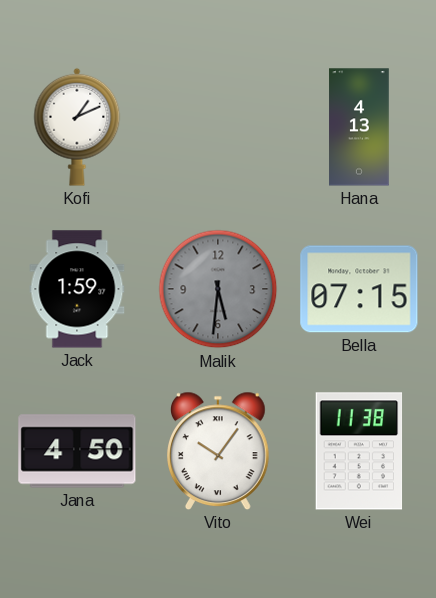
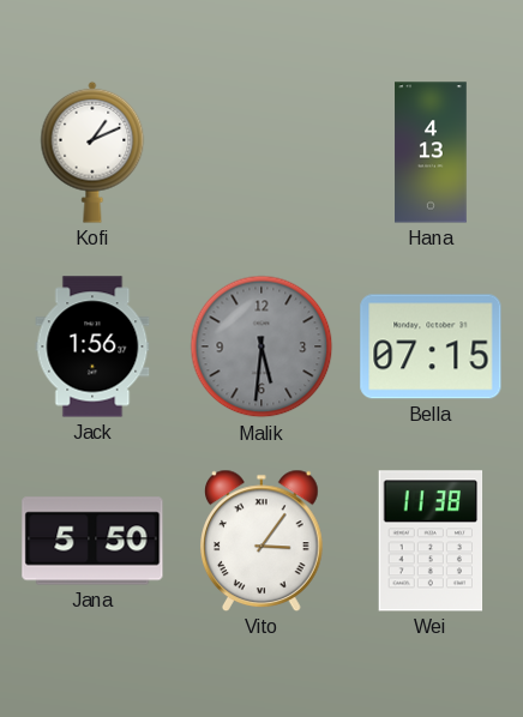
Jack: 1:59 -> 1:56 (92, 347)
Jana: 4:50 -> 5:50 (92, 541)
Vito: 10:06 -> 3:06 (263, 541)
